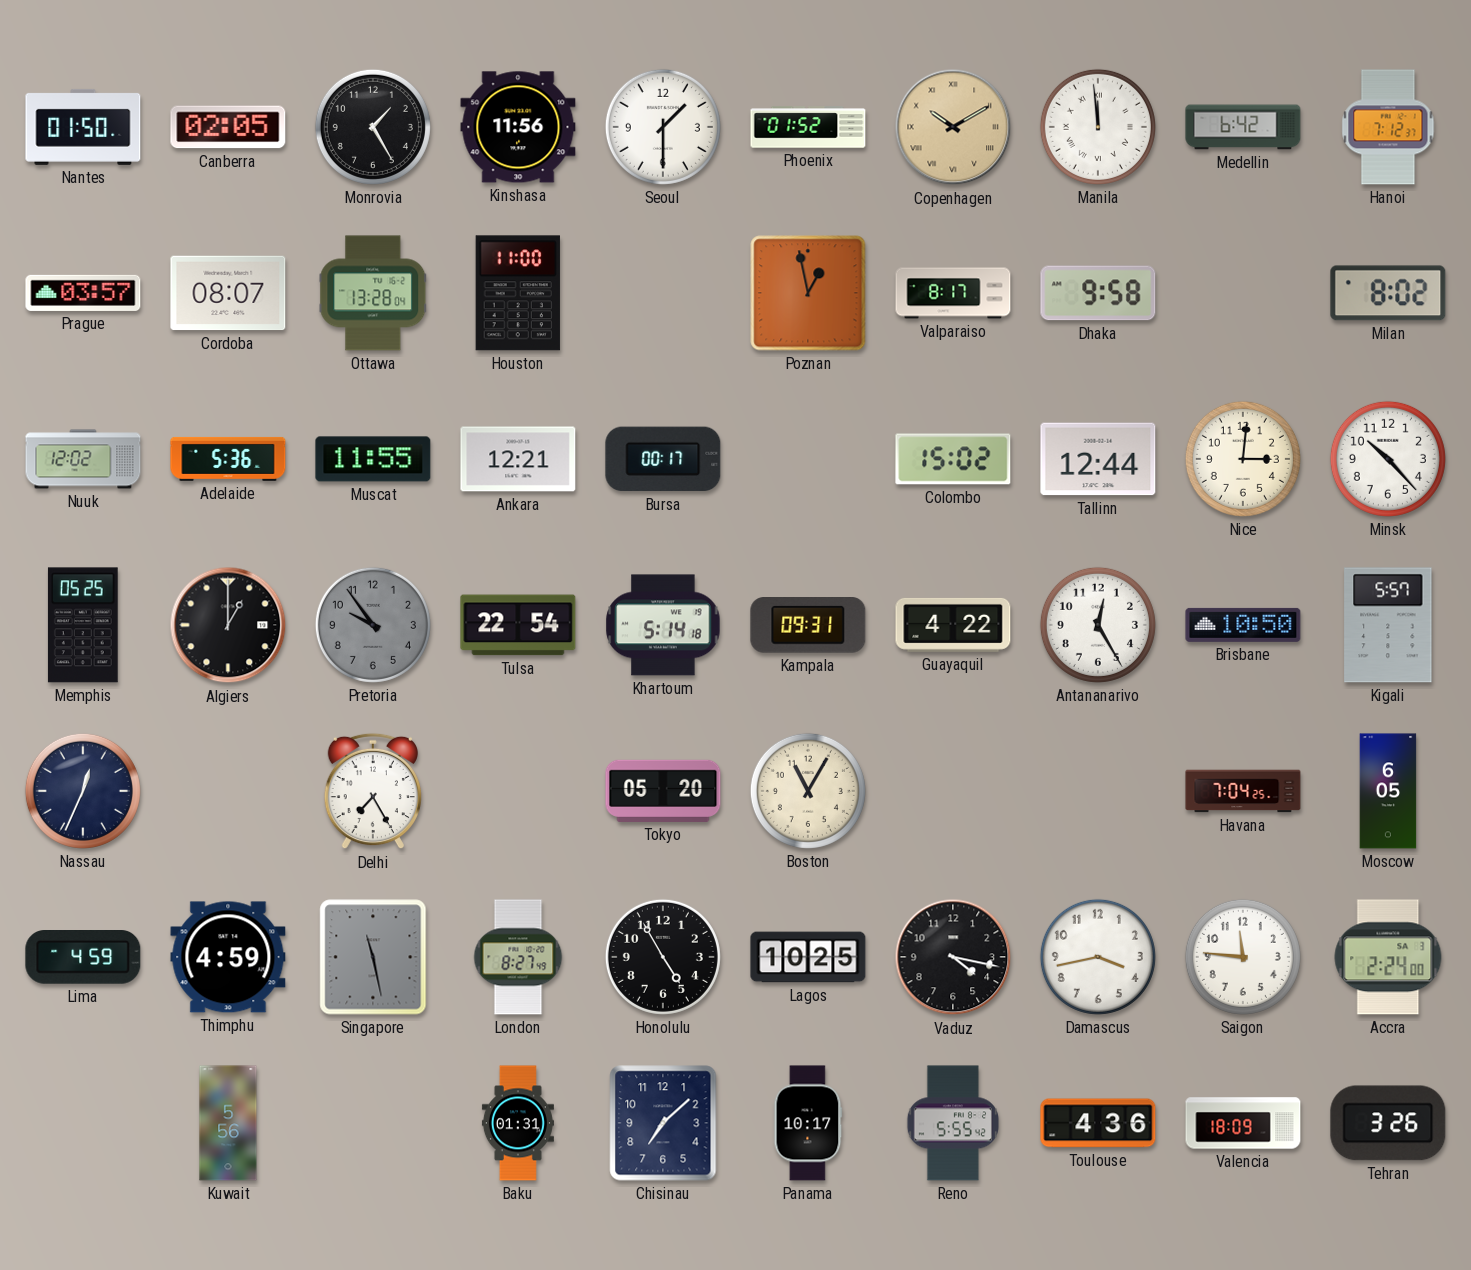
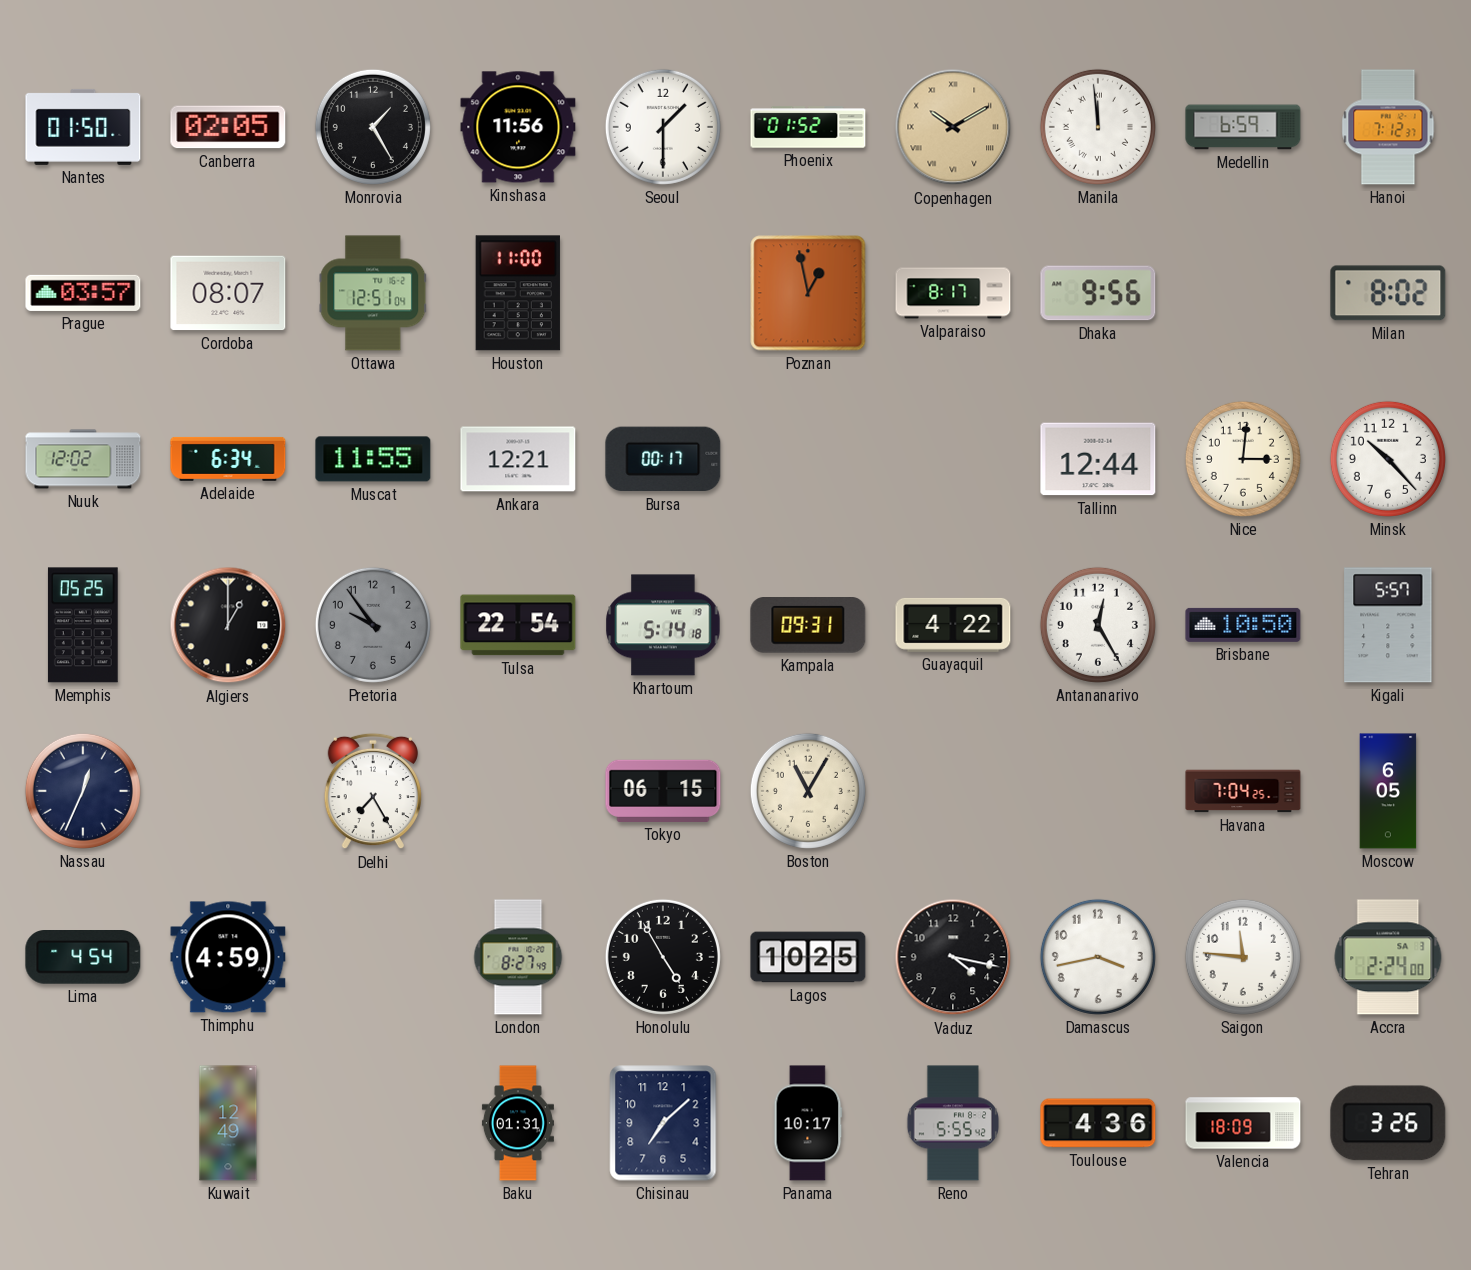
Medellin: 6:42 -> 6:59 (1243, 127)
Ottawa: 13:28 -> 12:51 (373, 293)
Dhaka: 9:58 -> 9:56 (1098, 293)
Adelaide: 5:36 -> 6:34 (228, 459)
Colombo: 15:02 -> none (953, 459)
Tokyo: 05:20 -> 06:15 (663, 791)
Lima: 4:59 -> 4:54 (83, 958)
Singapore: 11:28 -> none (373, 957)
Kuwait: 5:56 -> 12:49 (228, 1123)
